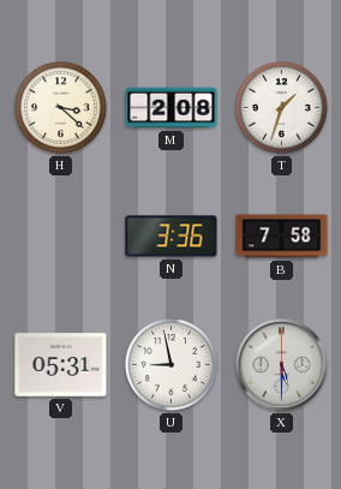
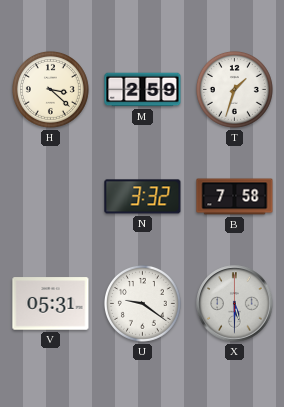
M: 2:08 -> 2:59 (143, 90)
N: 3:36 -> 3:32 (143, 197)
U: 8:58 -> 9:21 (142, 303)
